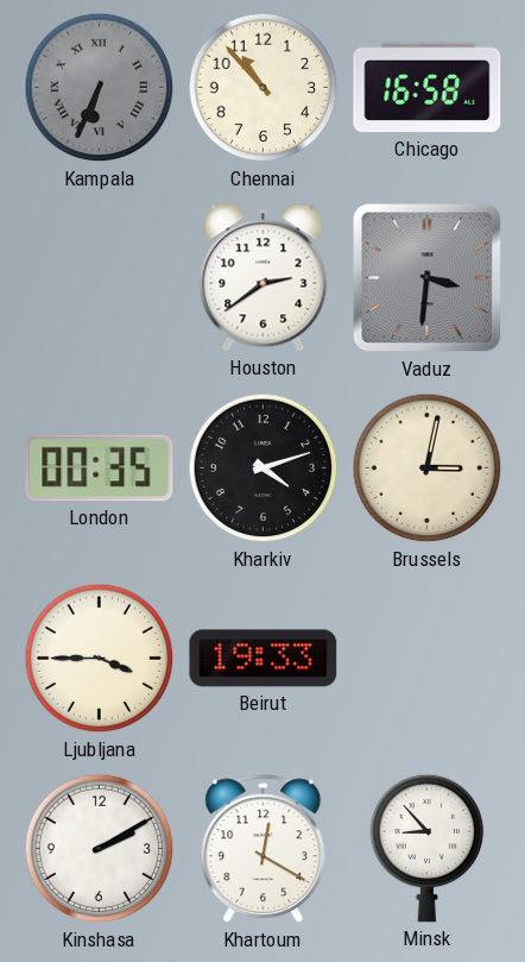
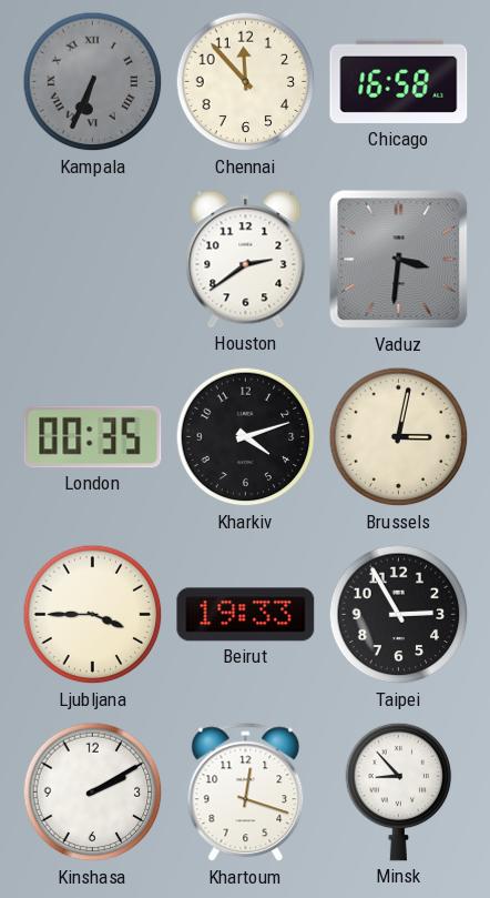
Chennai: 10:53 -> 11:53 (246, 82)
Taipei: none -> 2:55 (399, 615)
Khartoum: 12:20 -> 12:18 (246, 793)
